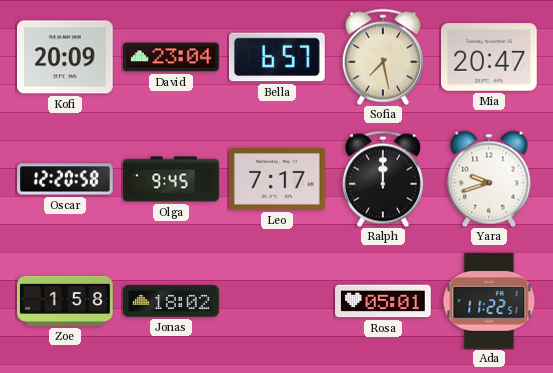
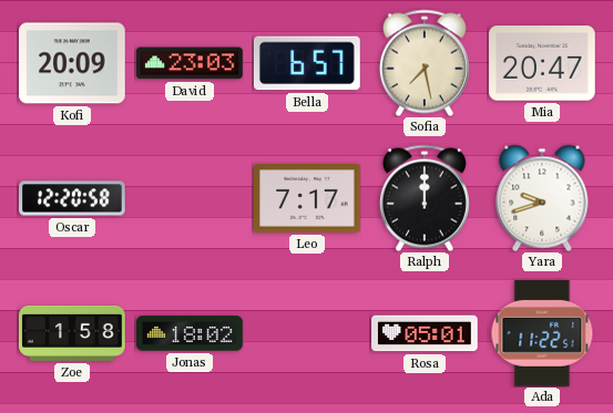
David: 23:04 -> 23:03 (191, 63)
Olga: 9:45 -> none (171, 179)
